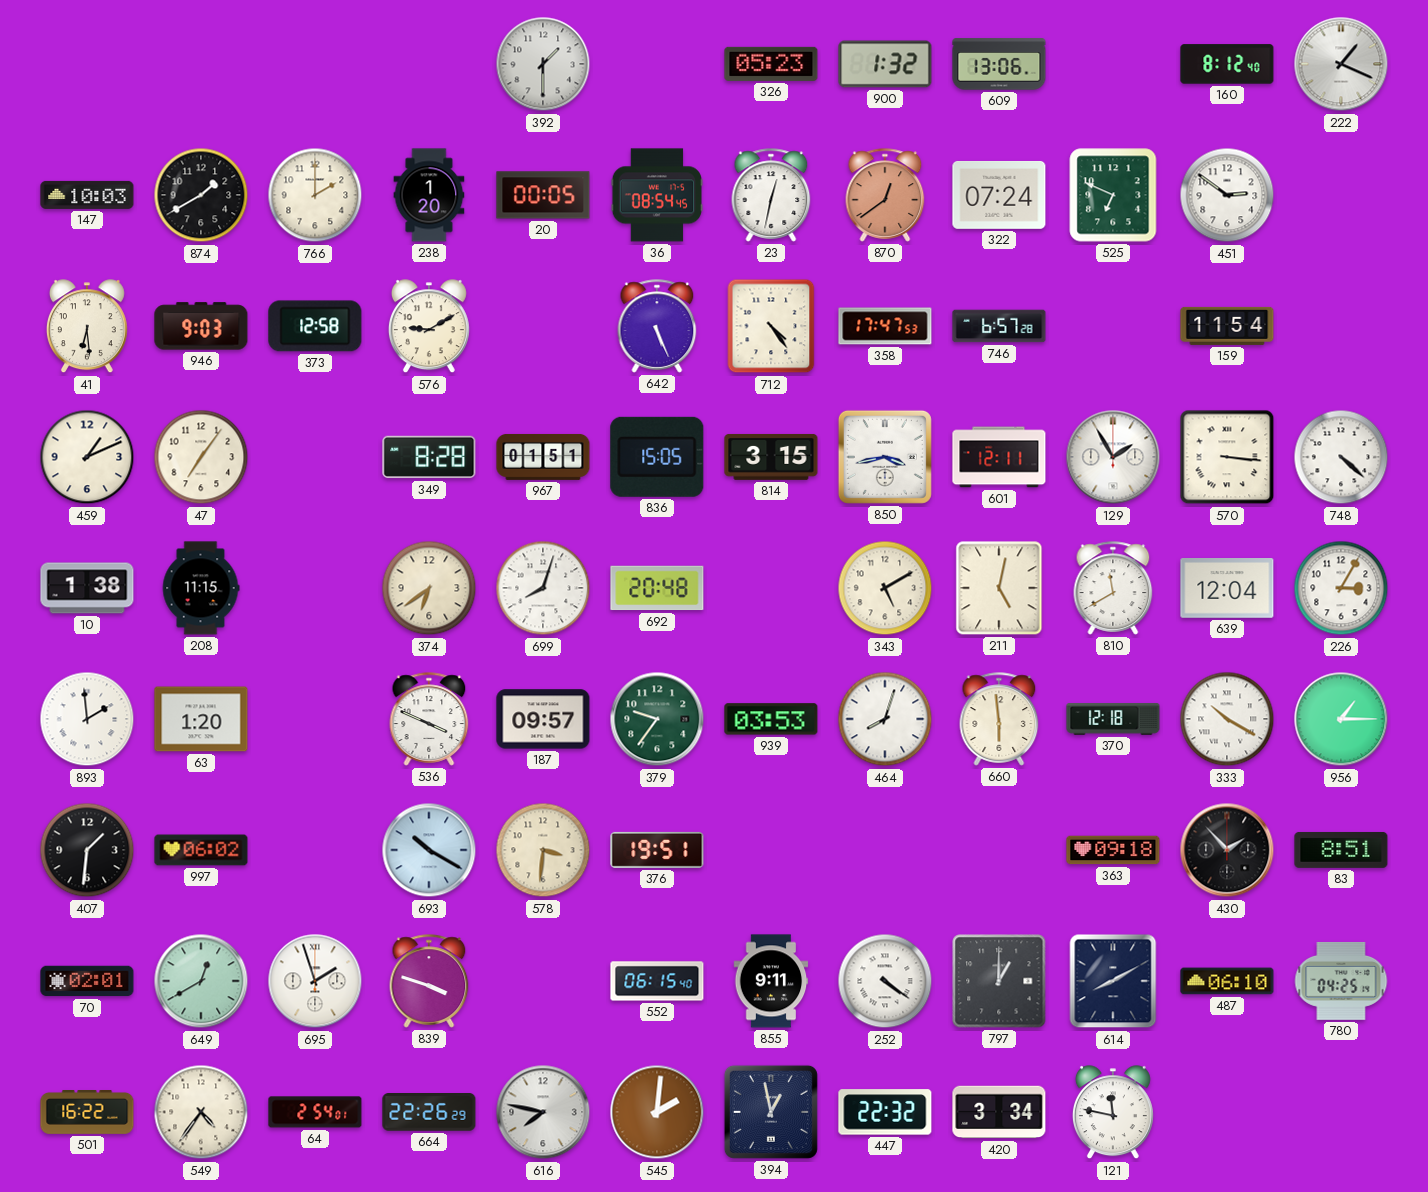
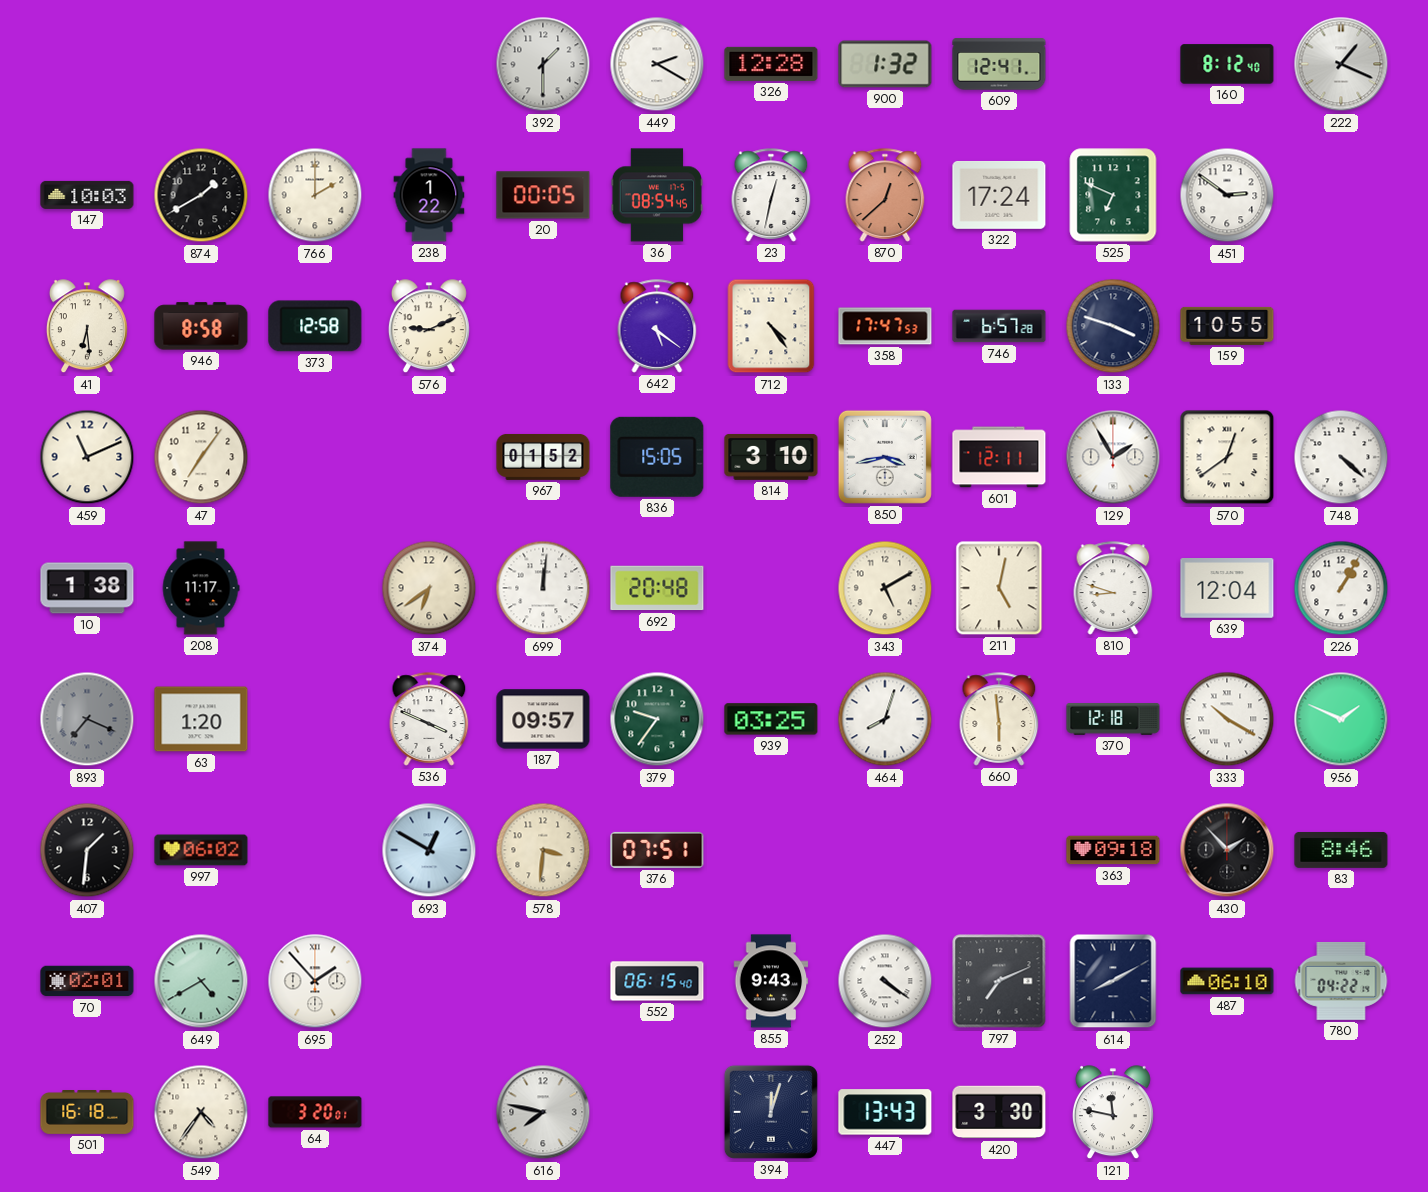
449: none -> 2:20 (657, 64)
326: 05:23 -> 12:28 (771, 64)
609: 13:06 -> 12:41 (999, 64)
238: 1:20 -> 1:22 (429, 195)
870: 12:39 -> 12:38 (885, 195)
322: 07:24 -> 17:24 (999, 195)
946: 9:03 -> 8:58 (201, 326)
576: 9:10 -> 9:11 (429, 327)
642: 5:26 -> 5:21 (657, 326)
133: none -> 3:48 (1113, 326)
159: 11:54 -> 10:55 (1227, 326)
459: 1:11 -> 11:11 (87, 457)
349: 8:28 -> none (429, 457)
967: 01:51 -> 01:52 (543, 457)
814: 3:15 -> 3:10 (771, 457)
570: 3:16 -> 12:39 (1227, 457)
208: 11:15 -> 11:17 (201, 588)
699: 8:03 -> 12:01 (543, 588)
810: 11:40 -> 8:48 (1113, 588)
226: 3:05 -> 1:05 (1341, 588)
893: 1:59 -> 7:19 (87, 719)
893 dial: white -> grey (87, 719)
939: 03:53 -> 03:25 (771, 719)
956: 1:15 -> 1:49 (1341, 719)
693: 10:20 -> 12:50 (429, 850)
376: 19:51 -> 07:51 (657, 850)
83: 8:51 -> 8:46 (1341, 850)
649: 12:40 -> 4:40 (201, 981)
695: 1:57 -> 1:53 (315, 981)
839: 3:48 -> none (429, 981)
855: 9:11 -> 9:43 (771, 981)
797: 1:00 -> 7:11 (999, 981)
780: 04:25 -> 04:22 (1341, 981)
501: 16:22 -> 16:18 (87, 1113)
64: 2:54 -> 3:20 (315, 1112)
664: 22:26 -> none (429, 1112)
545: 2:01 -> none (657, 1112)
394: 12:58 -> 12:03 (771, 1112)
447: 22:32 -> 13:43 (885, 1112)
420: 3:34 -> 3:30 (999, 1112)
